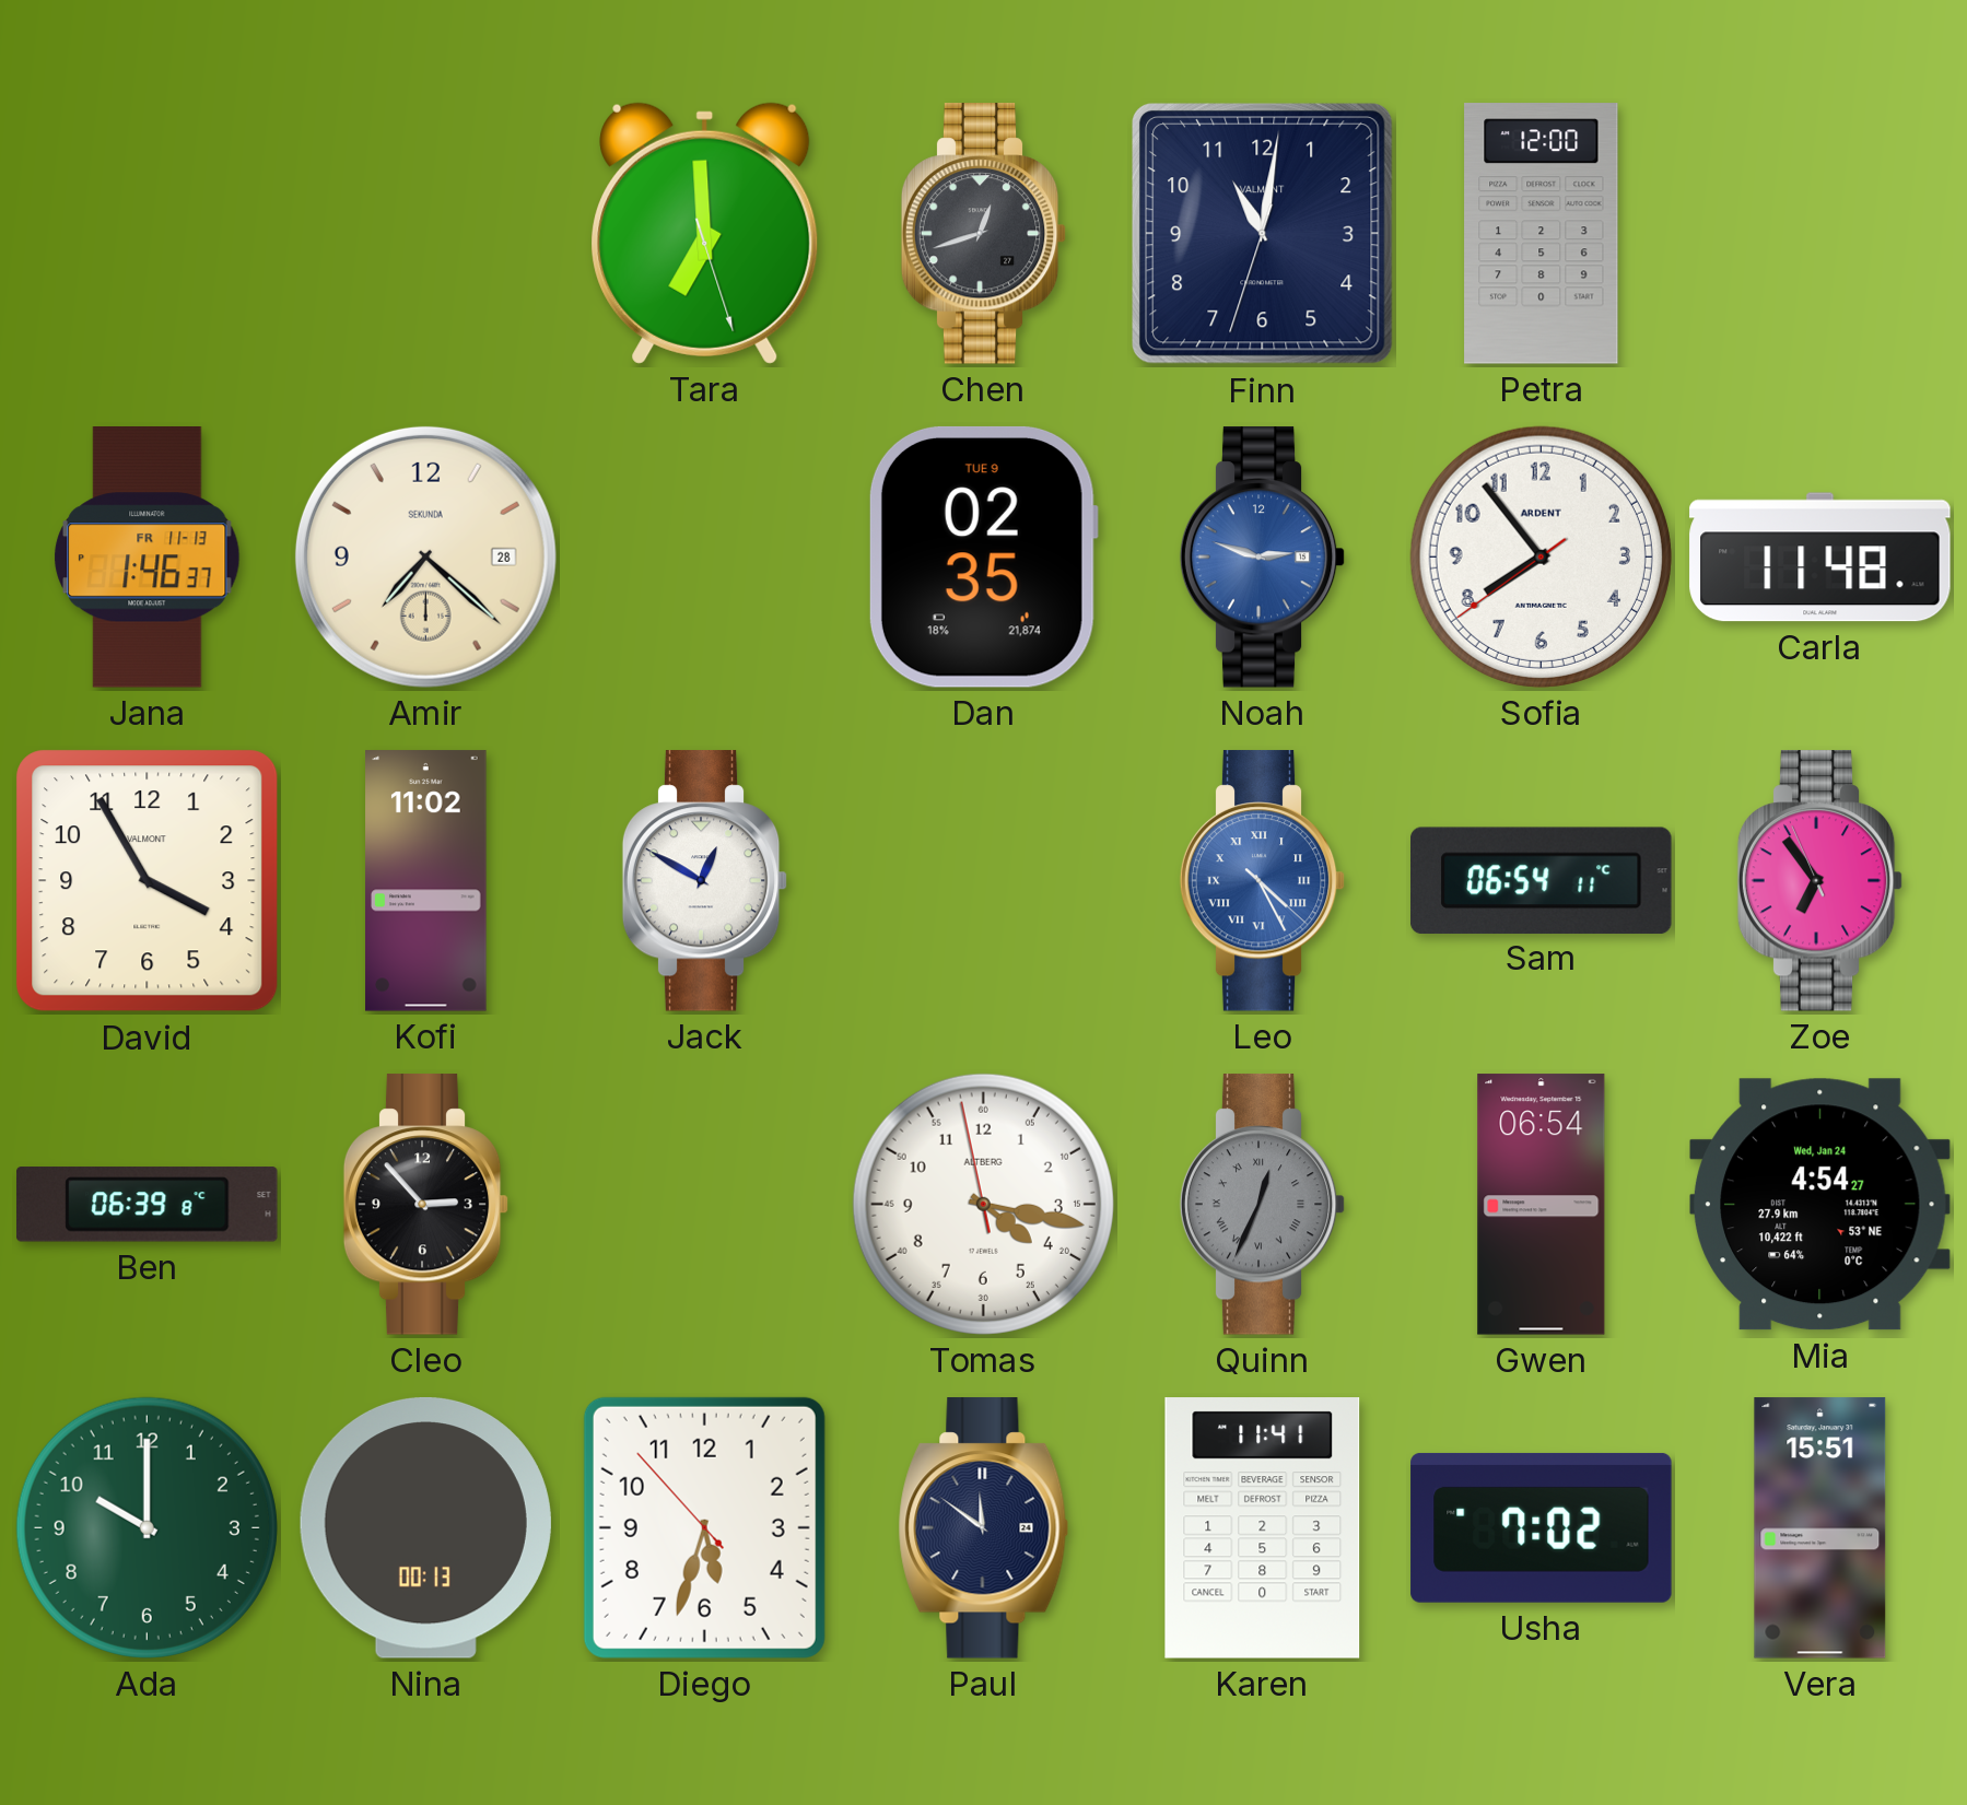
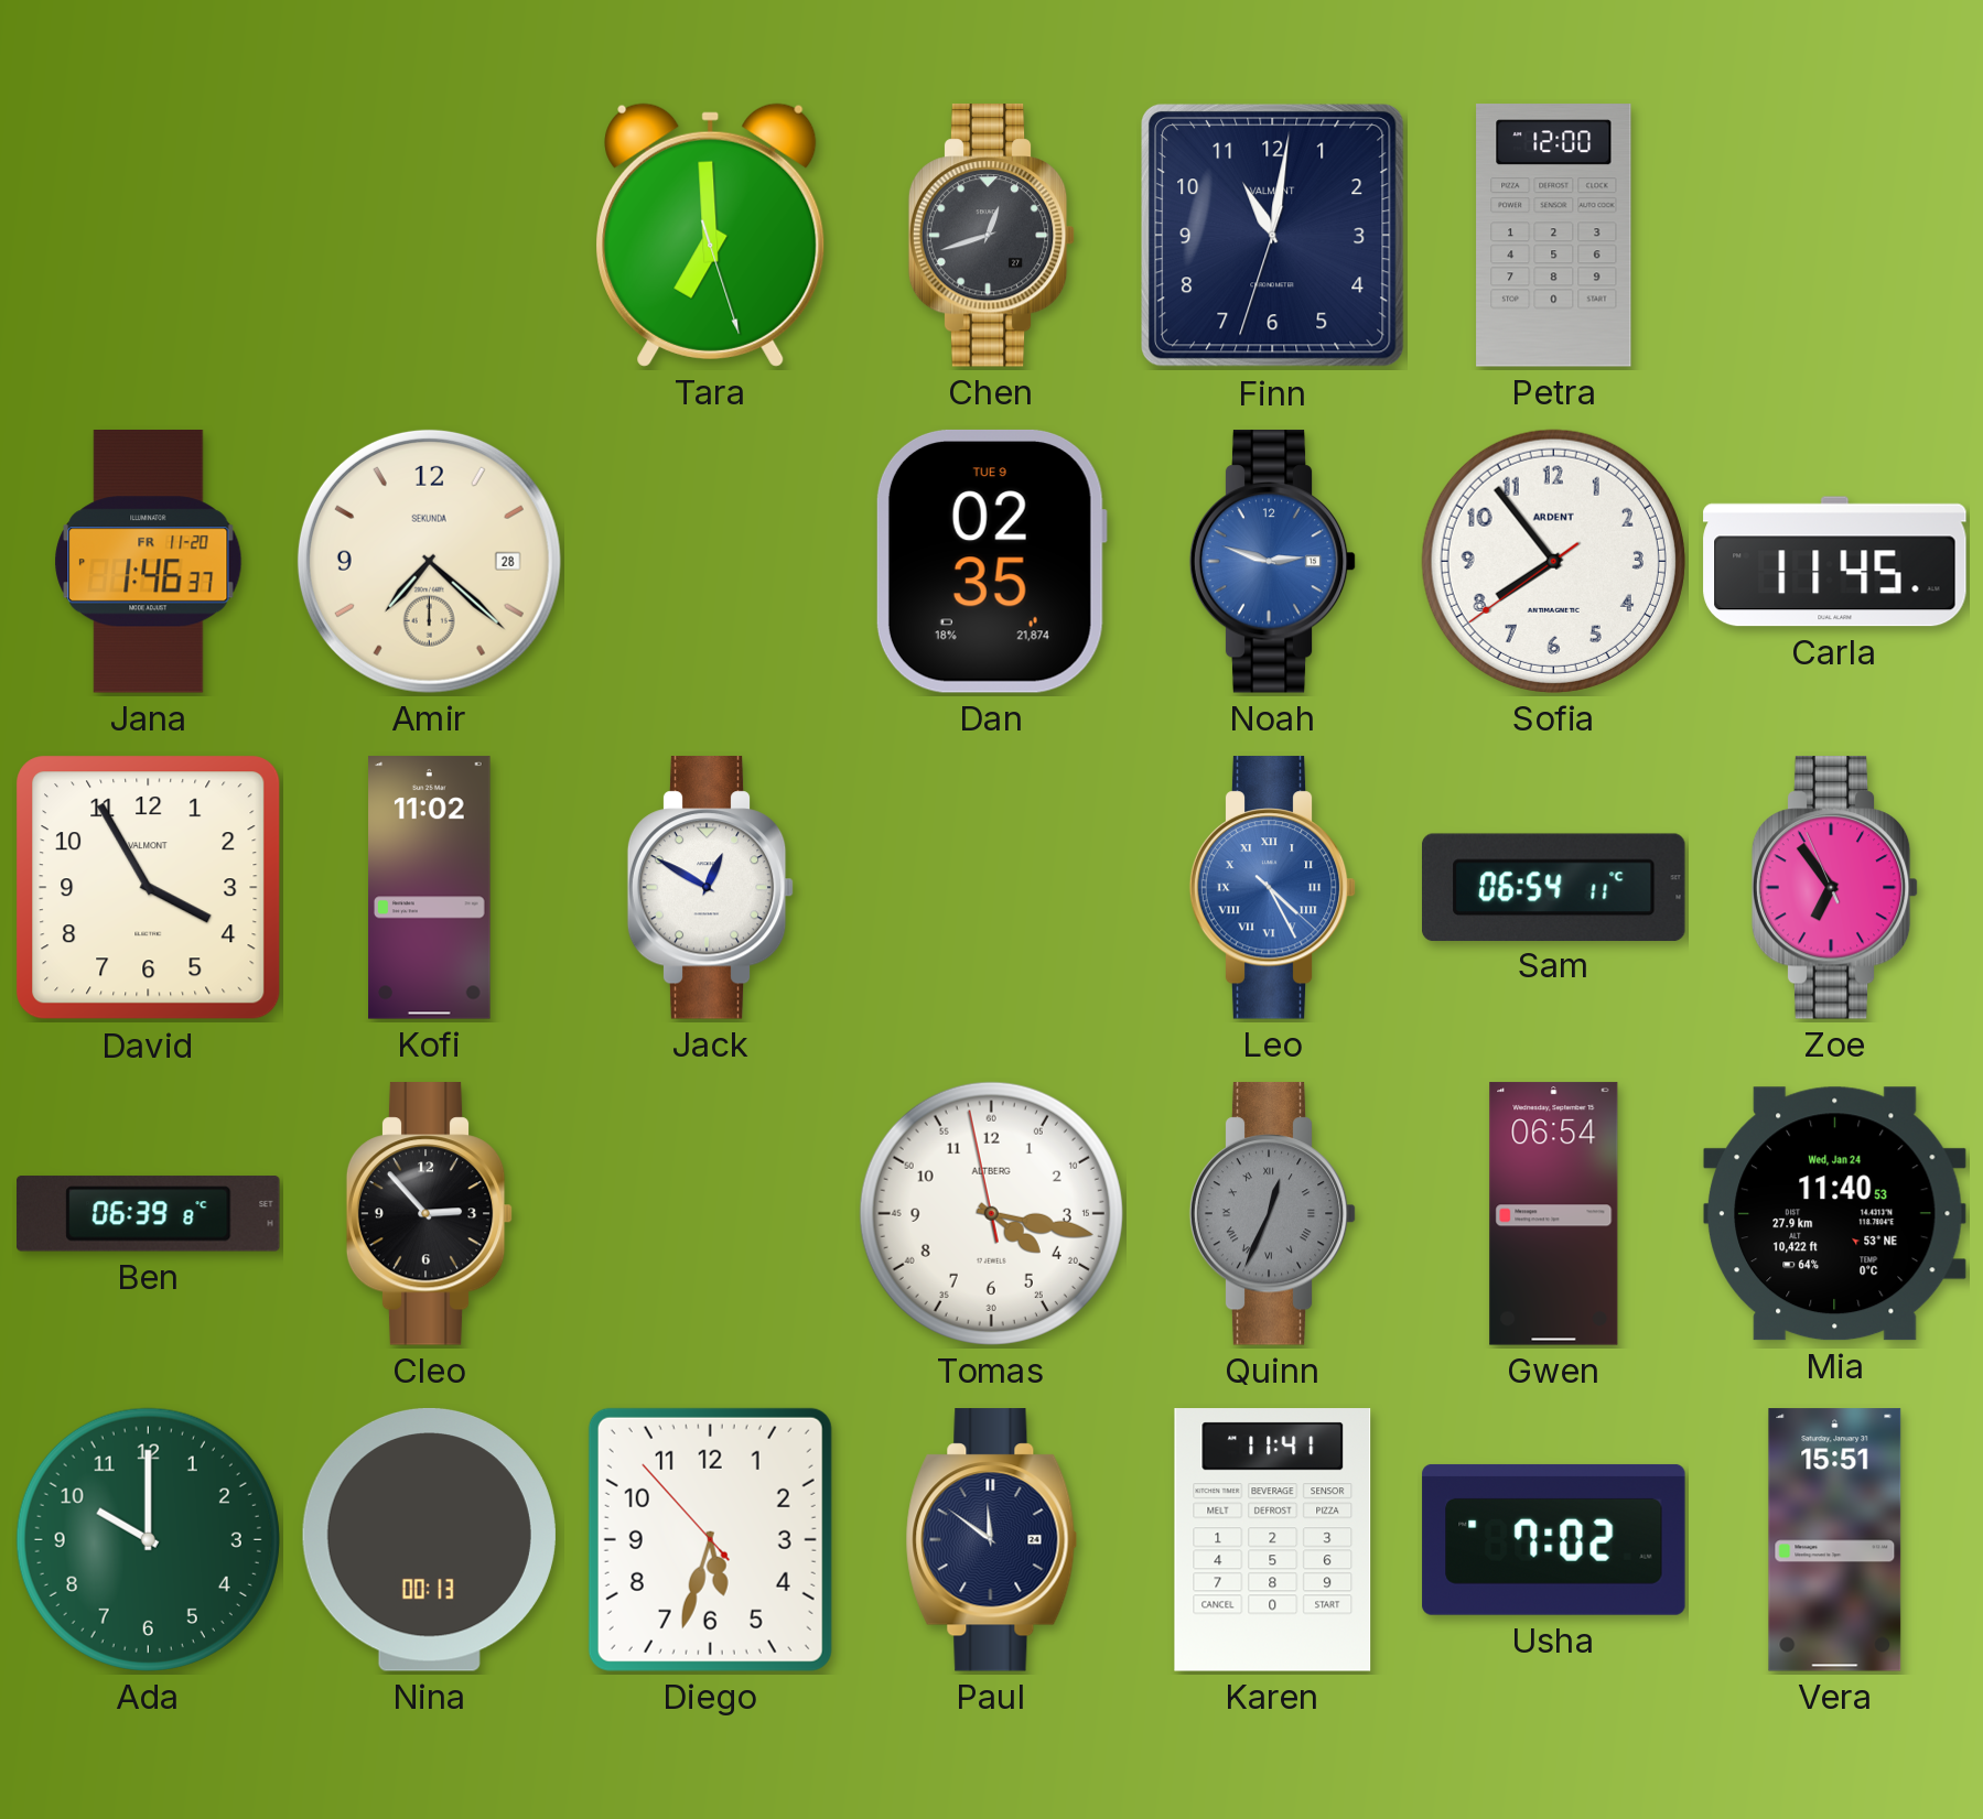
Jana date: FR 11-13 -> FR 11-20 (149, 562)
Carla: 11:48 -> 11:45 (1835, 562)
Mia: 4:54 -> 11:40 (1834, 1214)
